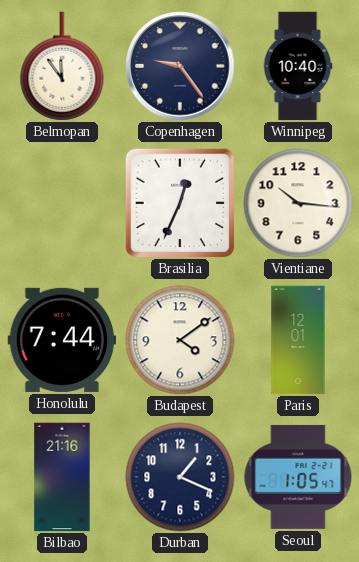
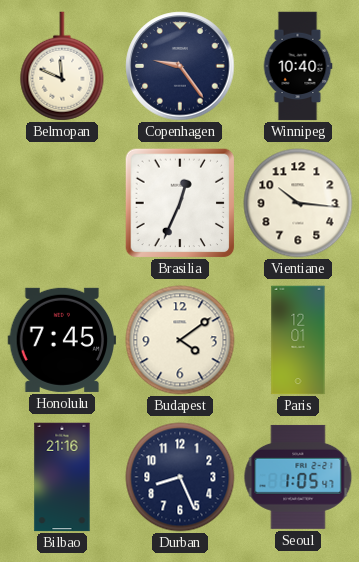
Belmopan: 11:54 -> 11:49 (62, 66)
Honolulu: 7:44 -> 7:45 (62, 340)
Durban: 1:19 -> 8:26 (180, 477)
